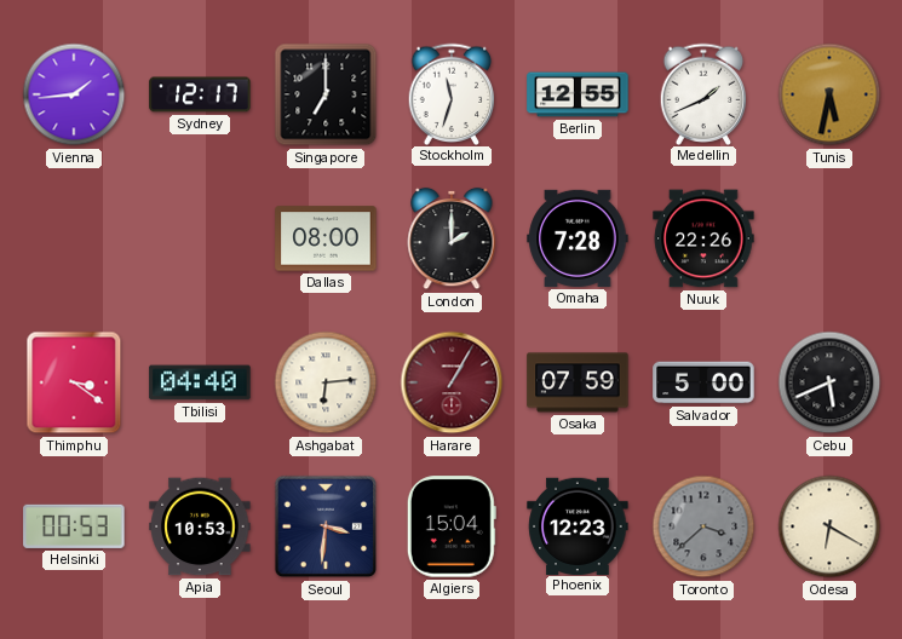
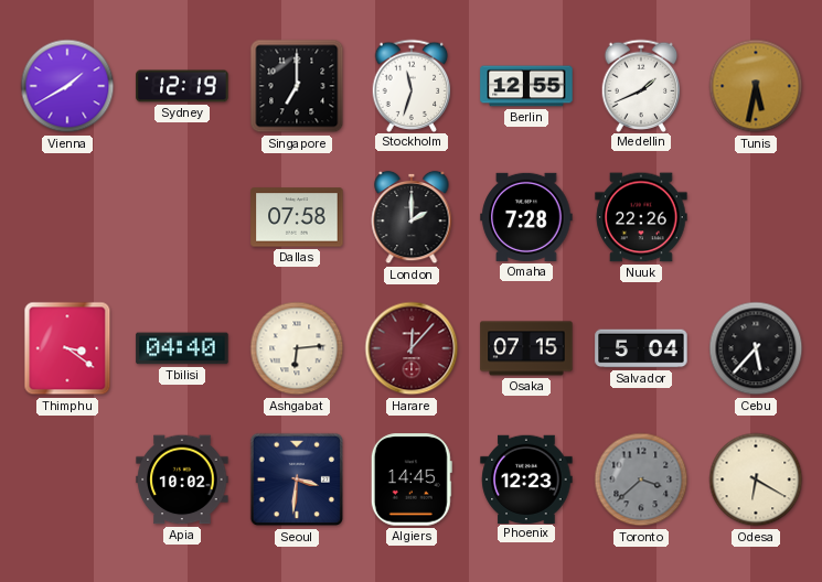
Vienna: 1:44 -> 1:40 (67, 86)
Sydney: 12:17 -> 12:19 (182, 86)
Dallas: 08:00 -> 07:58 (297, 217)
Harare: 1:05 -> 12:07 (412, 348)
Osaka: 07:59 -> 07:15 (526, 348)
Salvador: 5:00 -> 5:04 (641, 348)
Cebu: 5:41 -> 5:37 (756, 348)
Helsinki: 00:53 -> none (74, 526)
Apia: 10:53 -> 10:02 (182, 479)
Algiers: 15:04 -> 14:45 (412, 479)
